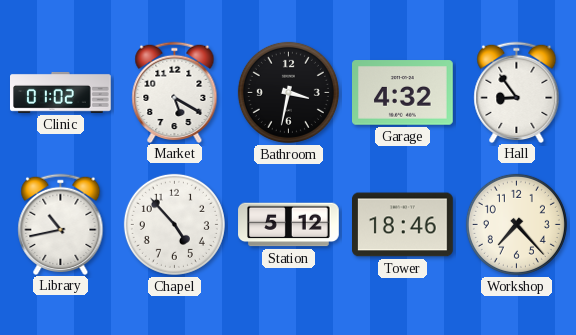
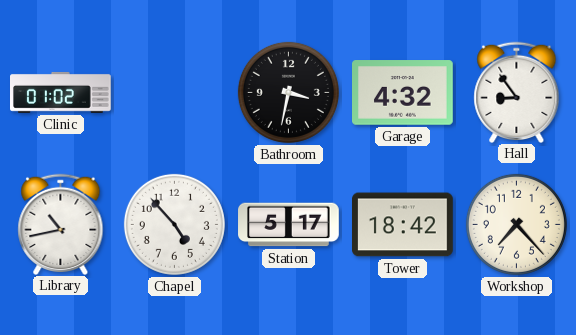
Market: 5:20 -> none (175, 92)
Station: 5:12 -> 5:17 (289, 225)
Tower: 18:46 -> 18:42 (403, 225)
